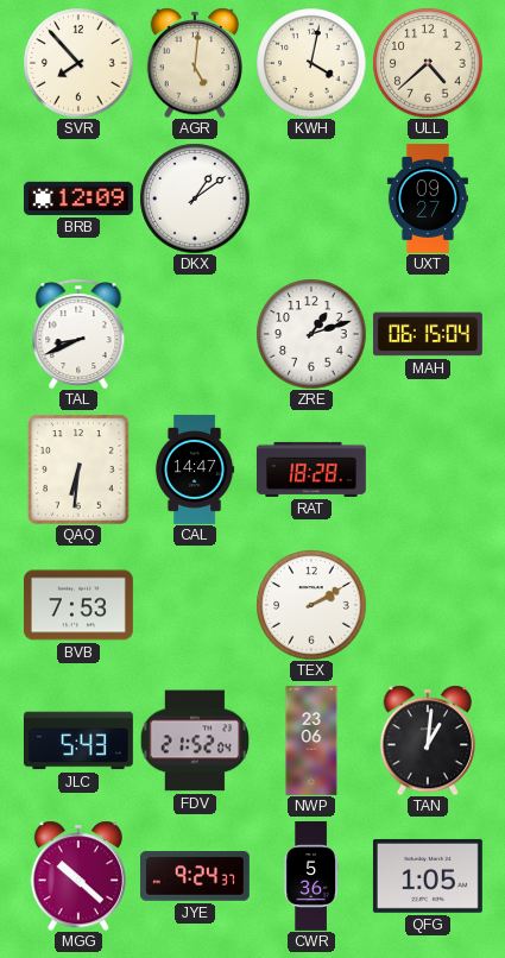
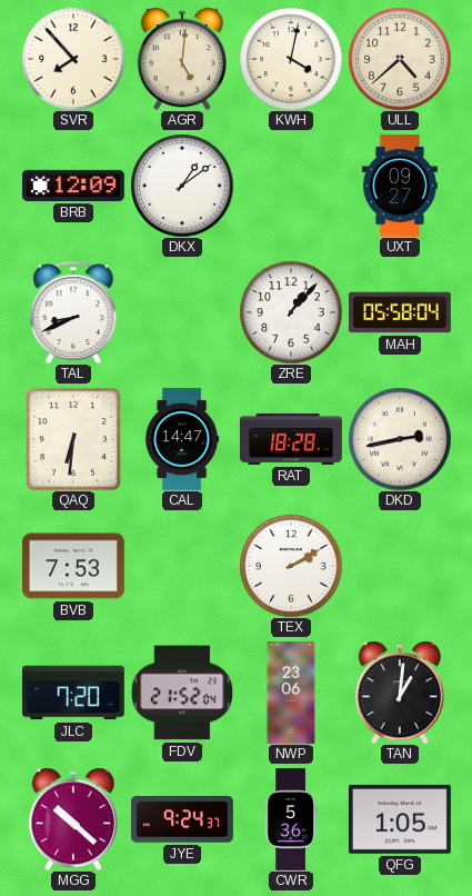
ZRE: 1:12 -> 1:07 (291, 312)
MAH: 06:15 -> 05:58 (400, 312)
DKD: none -> 2:43 (400, 439)
JLC: 5:43 -> 7:20 (73, 693)
